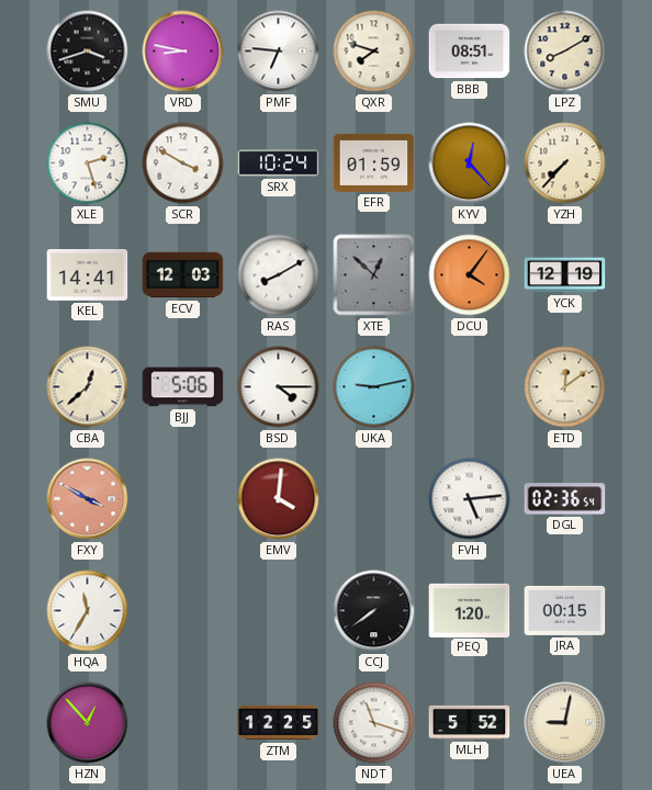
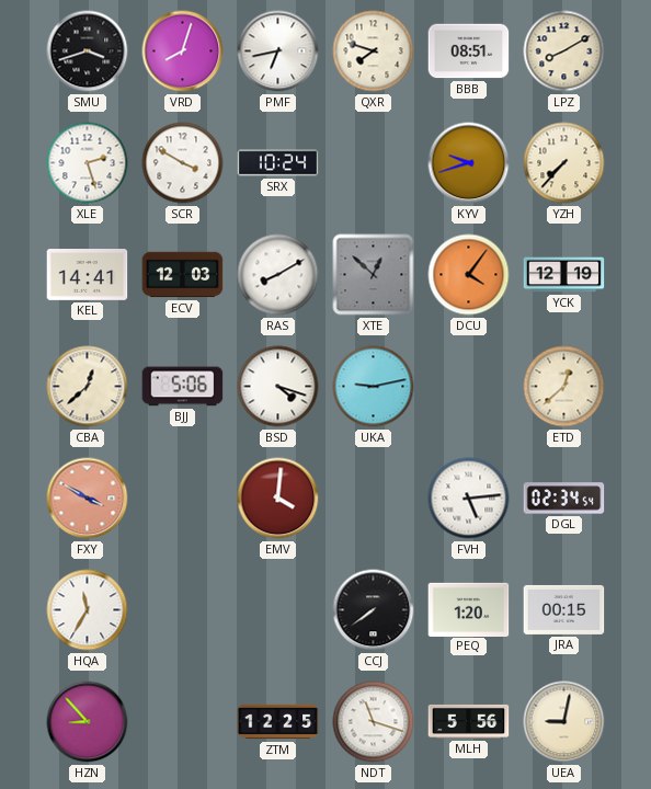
VRD: 8:47 -> 8:03 (183, 52)
PMF: 6:46 -> 6:43 (278, 52)
EFR: 01:59 -> none (374, 162)
KYV: 12:23 -> 9:42 (469, 163)
BSD: 4:15 -> 4:18 (278, 387)
ETD: 12:09 -> 12:38 (564, 387)
DGL: 02:36 -> 02:34 (564, 499)
HZN: 12:53 -> 8:53 (88, 722)
MLH: 5:52 -> 5:56 (469, 721)
